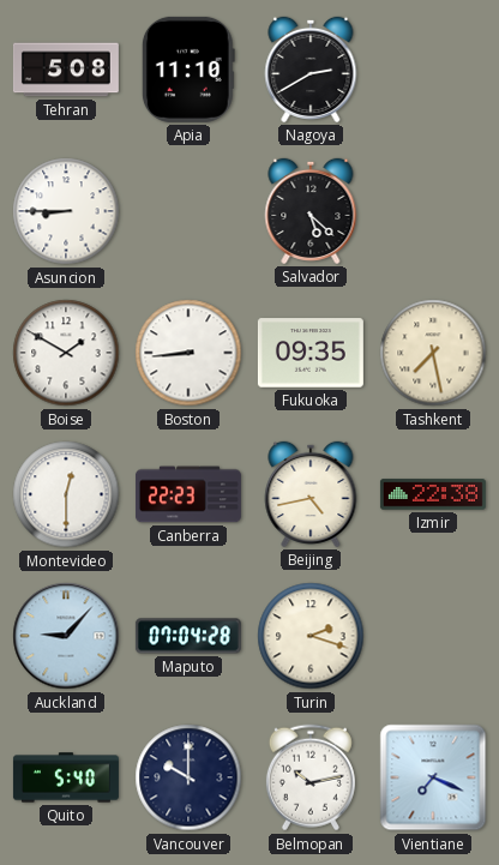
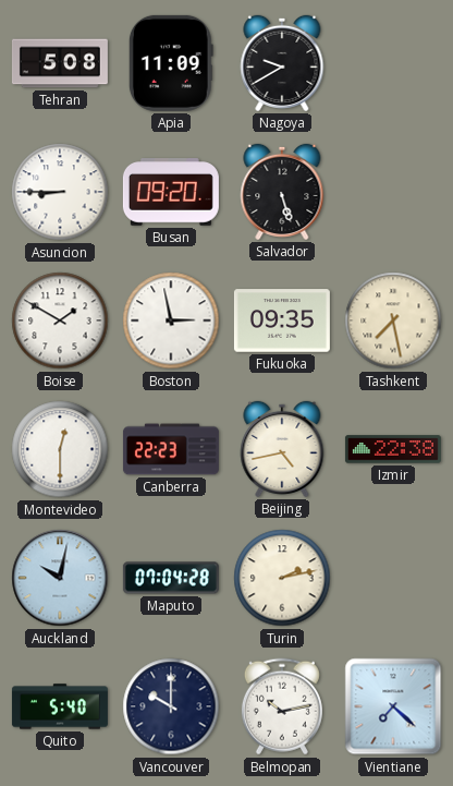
Apia: 11:10 -> 11:09 (171, 63)
Nagoya: 2:40 -> 9:40 (282, 63)
Busan: none -> 09:20 (171, 192)
Salvador: 5:22 -> 5:27 (282, 192)
Boston: 8:44 -> 2:58 (171, 321)
Auckland: 9:07 -> 10:02 (60, 578)
Turin: 2:18 -> 2:13 (282, 578)
Vientiane: 7:19 -> 7:22 (393, 706)
